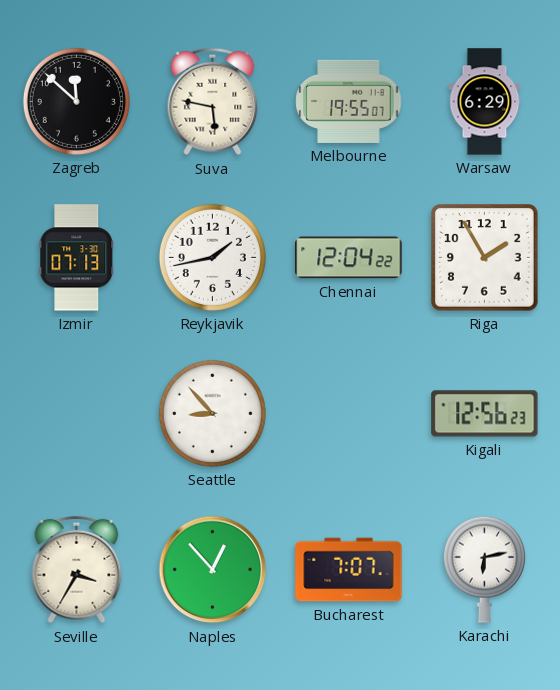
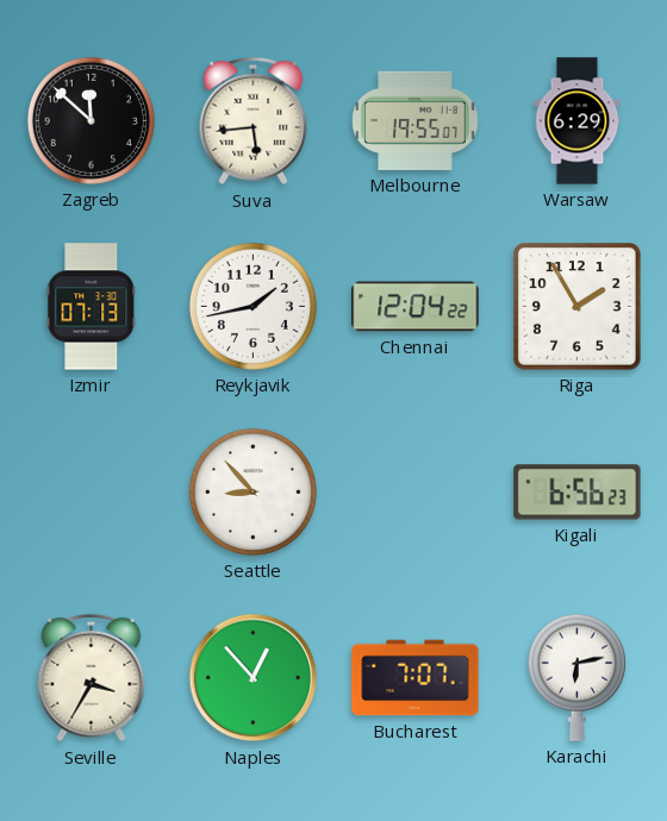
Suva: 5:47 -> 5:44 (254, 121)
Kigali: 12:56 -> 6:56 (578, 493)
